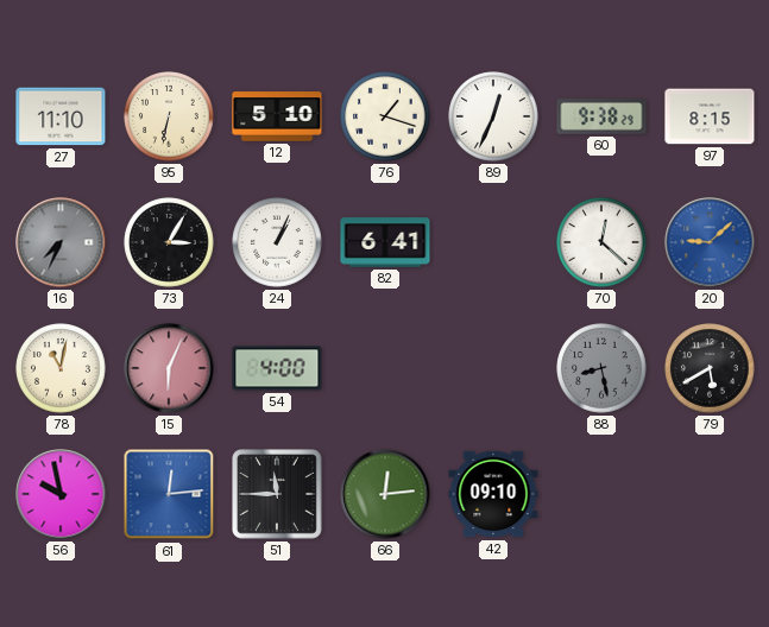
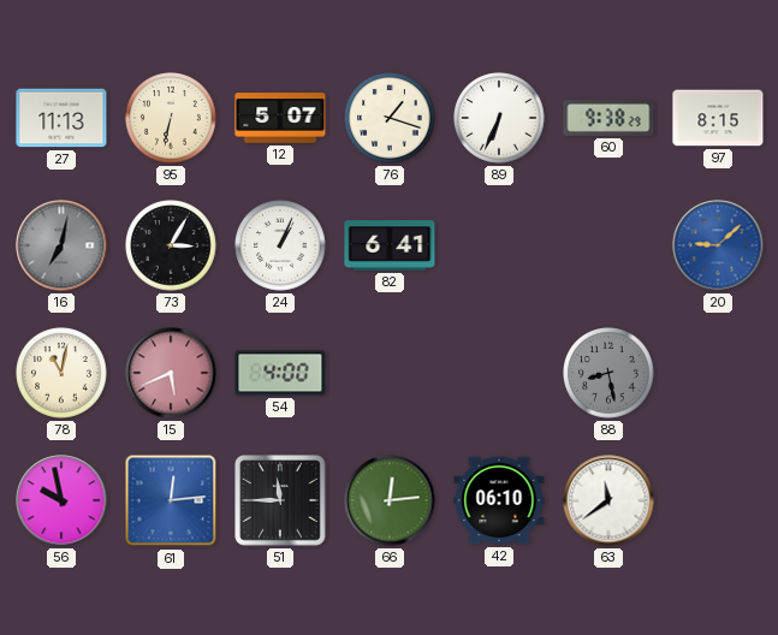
27: 11:10 -> 11:13 (61, 118)
12: 5:10 -> 5:07 (280, 118)
89: 12:34 -> 6:34 (499, 118)
16: 7:34 -> 7:02 (61, 245)
70: 12:22 -> none (601, 242)
15: 6:04 -> 5:41 (171, 373)
79: 5:40 -> none (710, 368)
42: 09:10 -> 06:10 (499, 500)
63: none -> 11:39 (608, 500)
